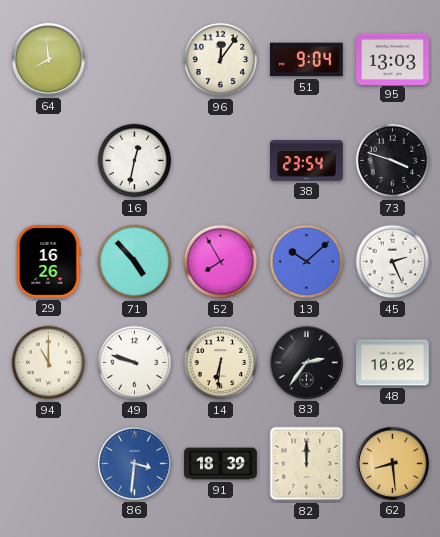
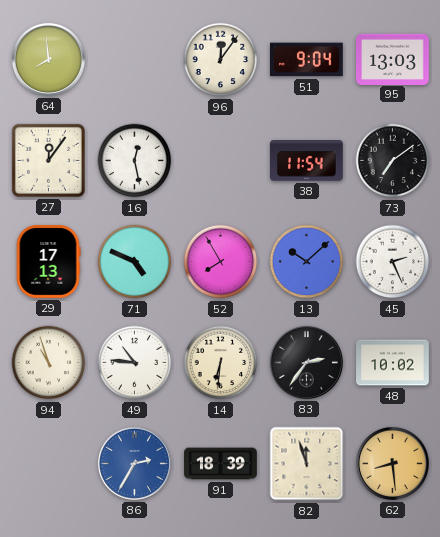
27: none -> 12:06 (48, 160)
16: 12:32 -> 12:28 (135, 161)
38: 23:54 -> 11:54 (307, 161)
73: 3:48 -> 7:09 (393, 161)
29: 16:26 -> 17:13 (48, 262)
71: 4:53 -> 4:49 (135, 262)
94: 11:00 -> 10:57 (49, 363)
49: 9:48 -> 10:46 (135, 363)
86: 3:31 -> 2:35 (134, 463)
82: 12:00 -> 11:57 (307, 464)
